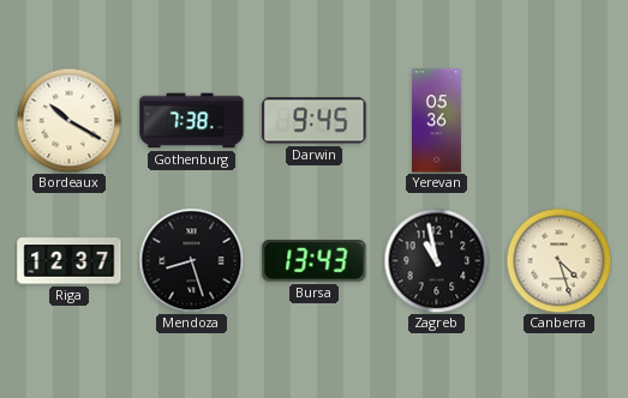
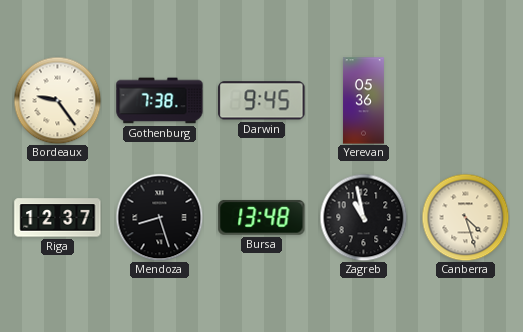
Bordeaux: 10:20 -> 9:24 (57, 100)
Bursa: 13:43 -> 13:48 (262, 218)
